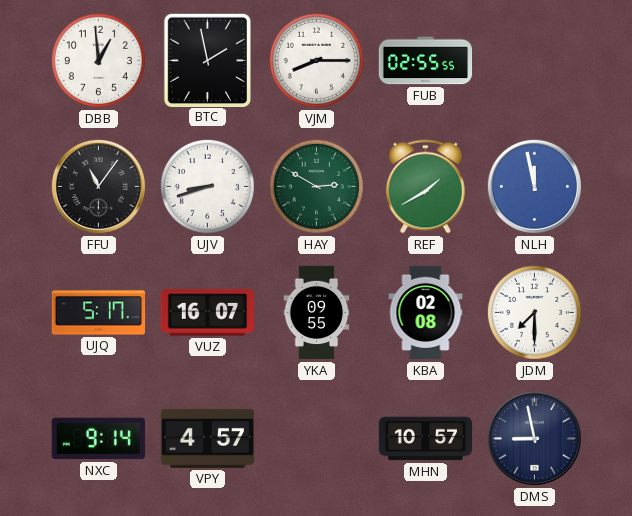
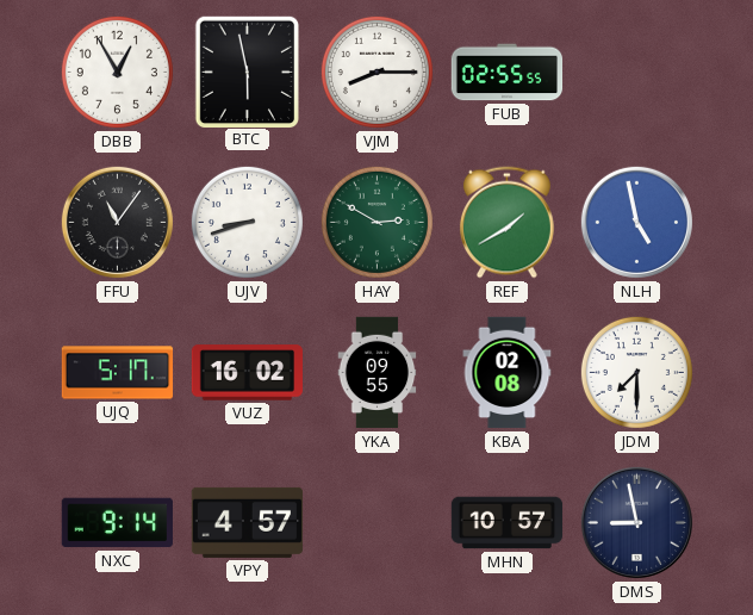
DBB: 12:59 -> 12:55 (117, 72)
BTC: 1:58 -> 5:58 (247, 72)
NLH: 11:58 -> 4:58 (636, 222)
VUZ: 16:07 -> 16:02 (247, 373)
